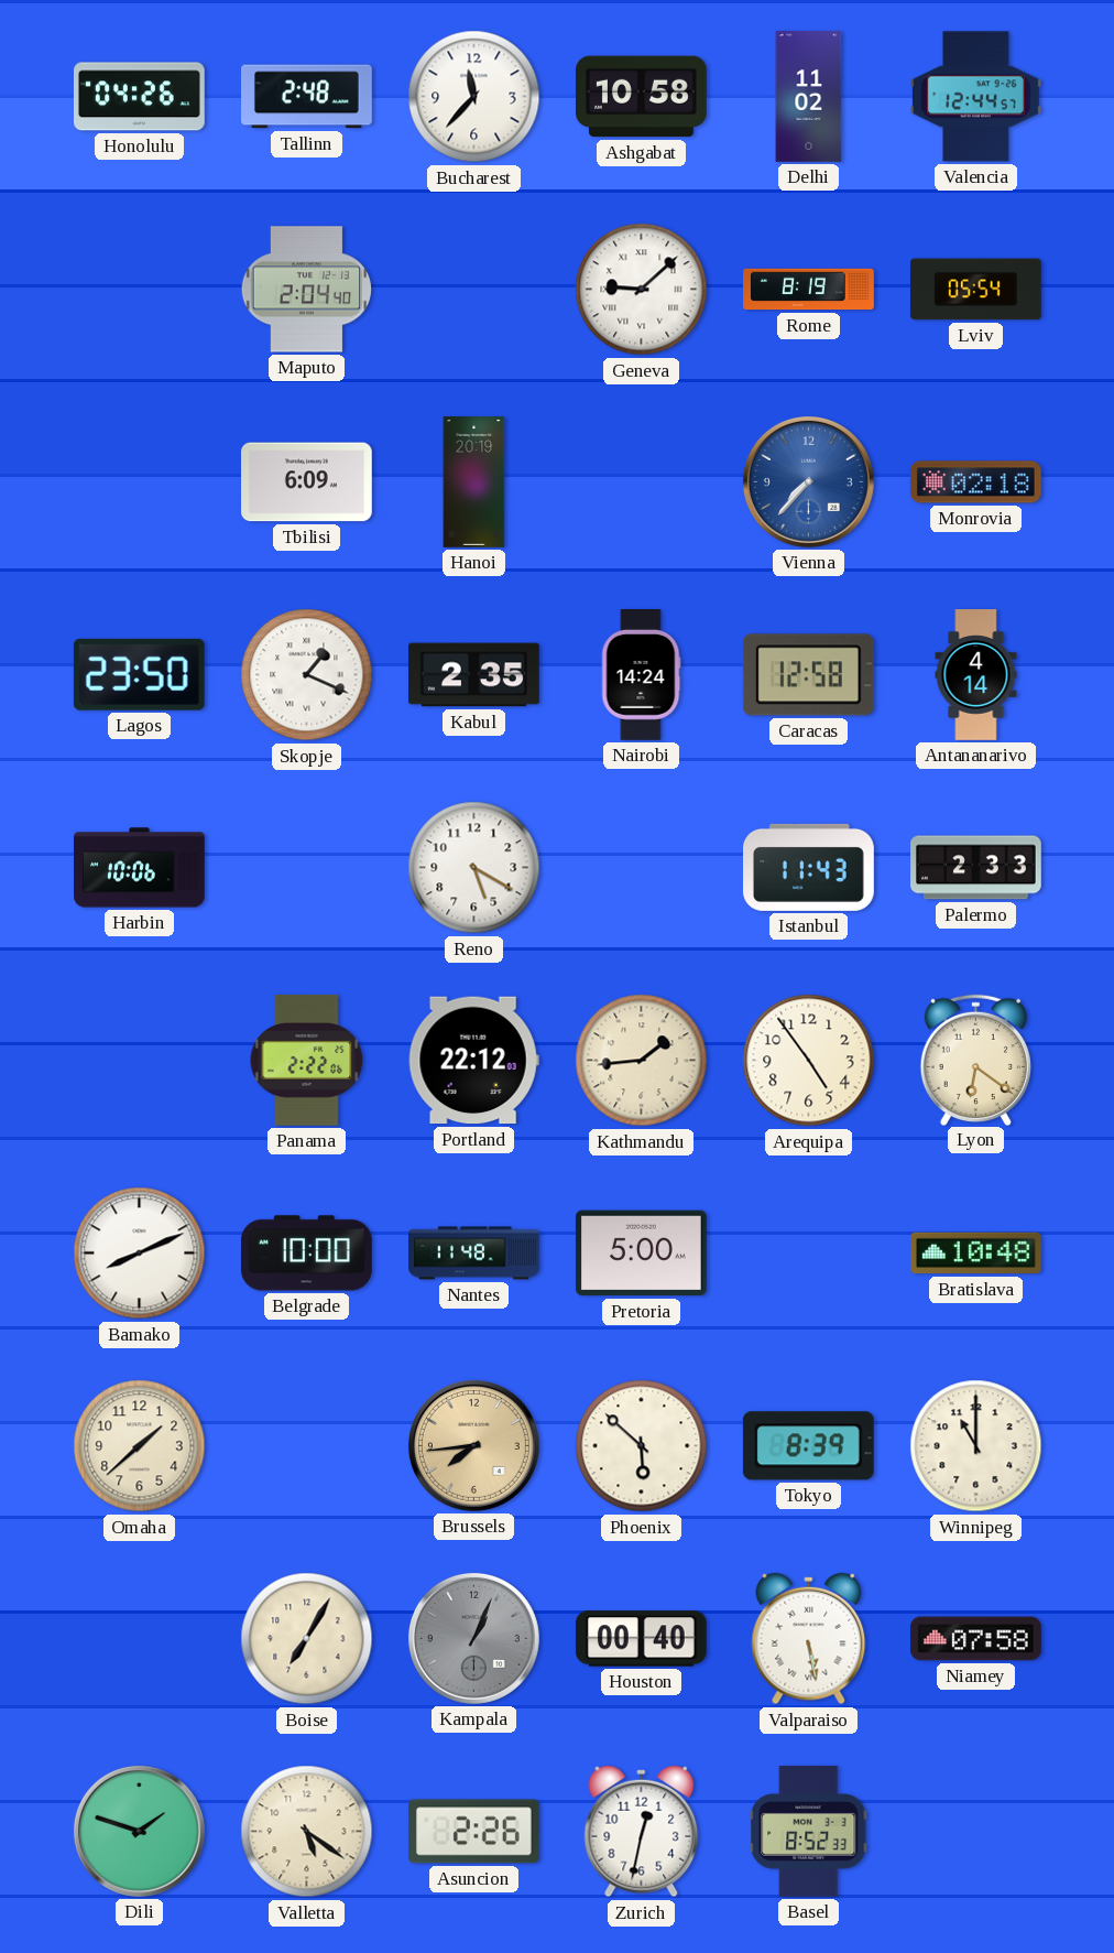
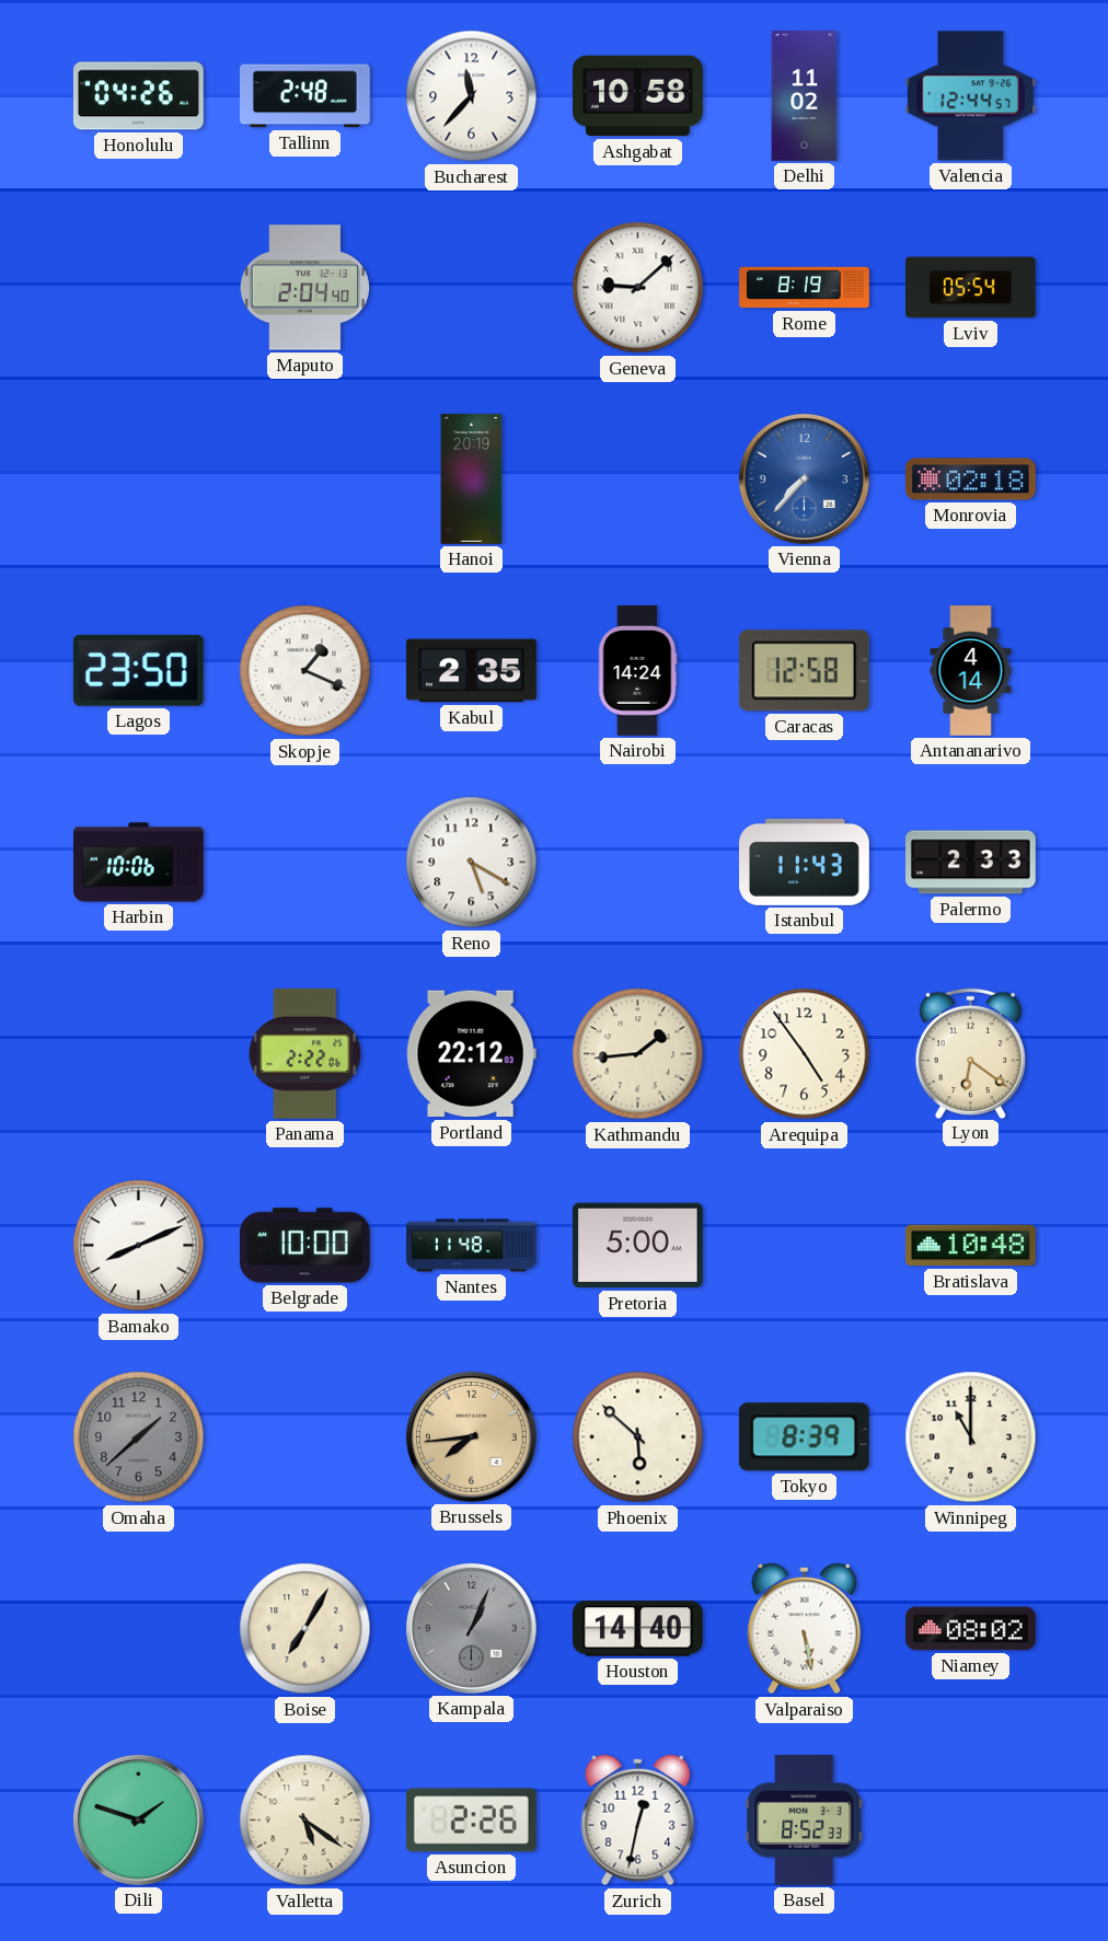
Tbilisi: 6:09 -> none (307, 482)
Omaha dial: cream -> grey (139, 1437)
Houston: 00:40 -> 14:40 (637, 1629)
Niamey: 07:58 -> 08:02 (971, 1629)
